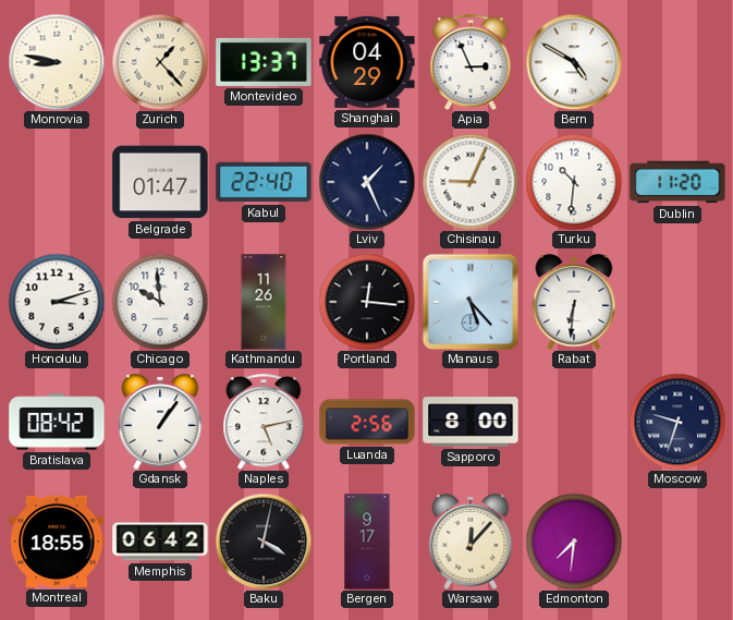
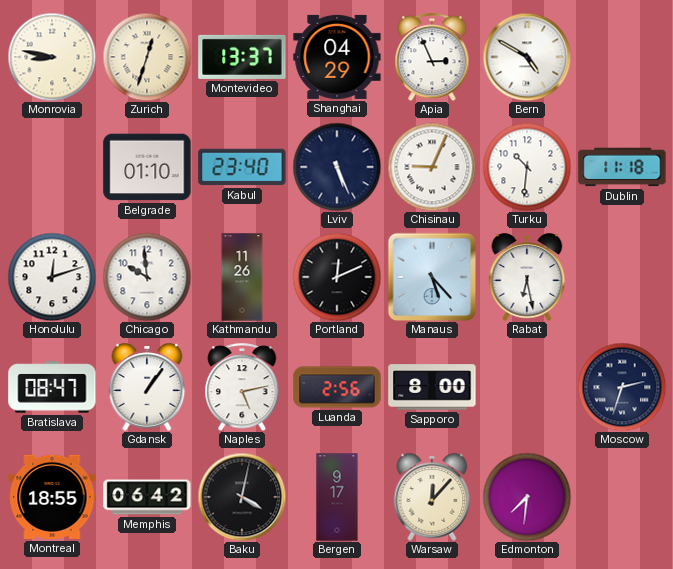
Zurich: 1:23 -> 12:33 (147, 57)
Belgrade: 01:47 -> 01:10 (147, 167)
Kabul: 22:40 -> 23:40 (242, 167)
Lviv: 1:26 -> 5:26 (337, 167)
Dublin: 11:20 -> 11:18 (622, 167)
Honolulu: 3:12 -> 12:12 (52, 277)
Portland: 12:16 -> 12:11 (337, 277)
Rabat: 6:31 -> 6:28 (527, 277)
Bratislava: 08:42 -> 08:47 (52, 387)
Moscow: 9:33 -> 2:33 (622, 387)
